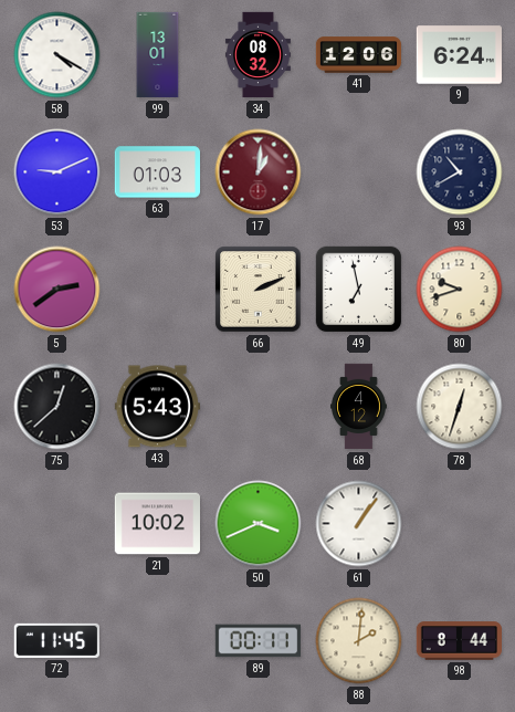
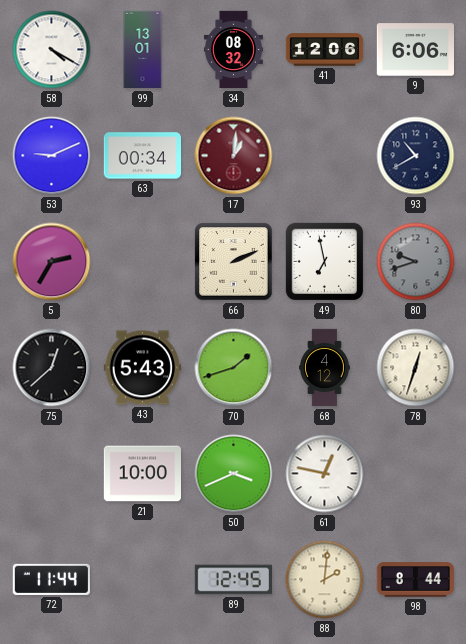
9: 6:24 -> 6:06 (415, 50)
63: 01:03 -> 00:34 (142, 156)
5: 2:39 -> 2:35 (52, 262)
80 dial: cream -> grey (416, 262)
70: none -> 1:42 (234, 368)
21: 10:02 -> 10:00 (142, 474)
61: 1:06 -> 12:47 (325, 474)
72: 11:45 -> 11:44 (51, 579)
89: 00:11 -> 12:45 (233, 580)
